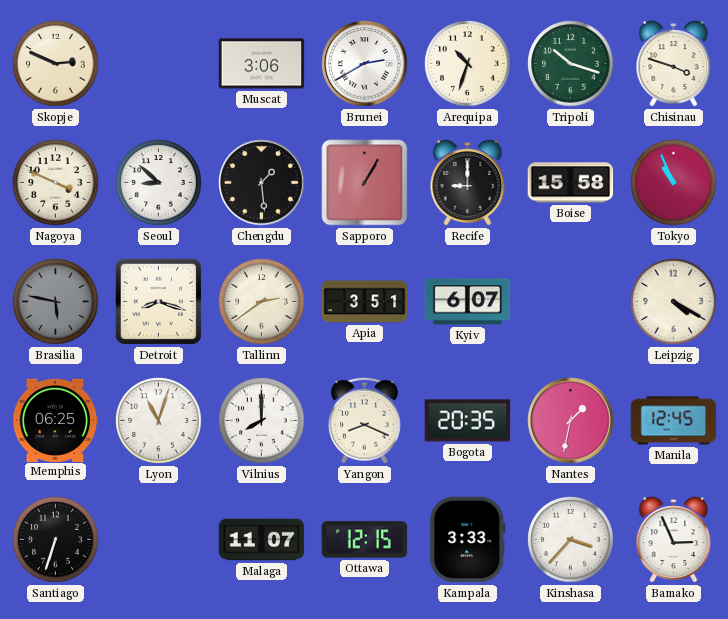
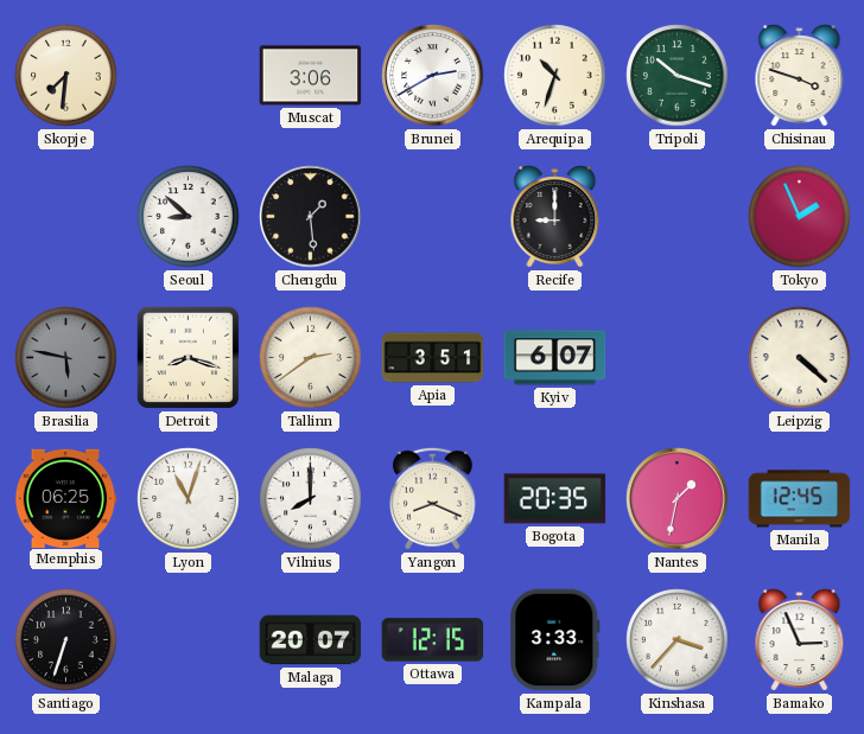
Skopje: 2:49 -> 7:31 (66, 76)
Nagoya: 3:49 -> none (56, 183)
Sapporo: 1:05 -> none (365, 183)
Boise: 15:58 -> none (571, 183)
Tokyo: 10:56 -> 1:56 (800, 217)
Leipzig: 4:20 -> 4:22 (800, 358)
Malaga: 11:07 -> 20:07 (311, 640)
